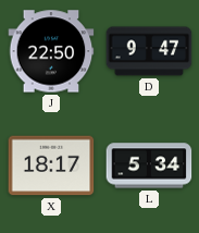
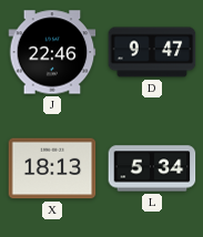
J: 22:50 -> 22:46 (52, 52)
X: 18:17 -> 18:13 (52, 168)
